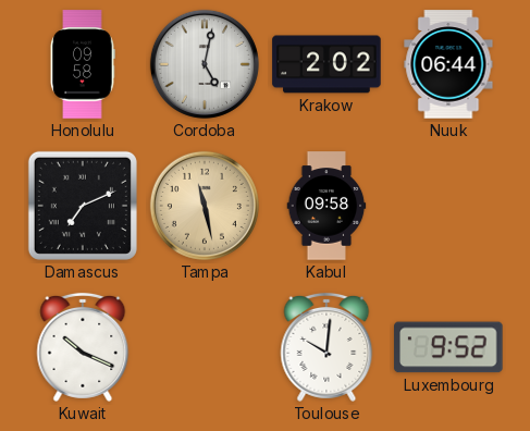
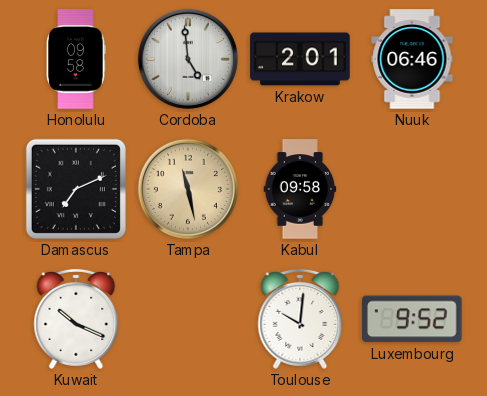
Cordoba: 5:02 -> 4:59 (188, 59)
Krakow: 2:02 -> 2:01 (300, 59)
Nuuk: 06:44 -> 06:46 (412, 59)
